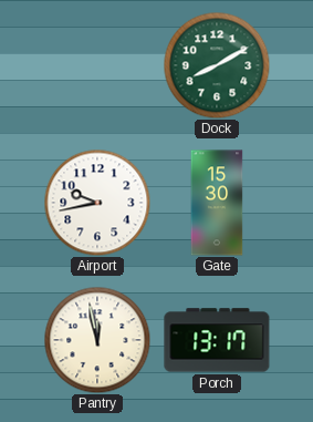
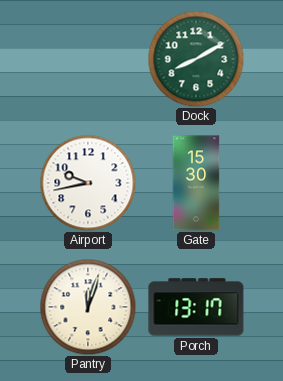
Pantry: 11:58 -> 12:03 (88, 307)
